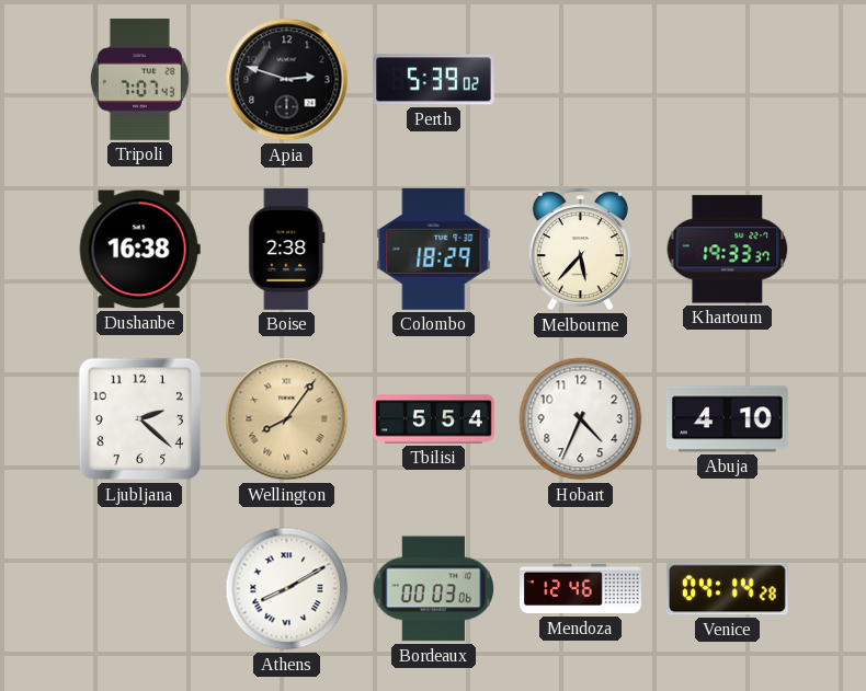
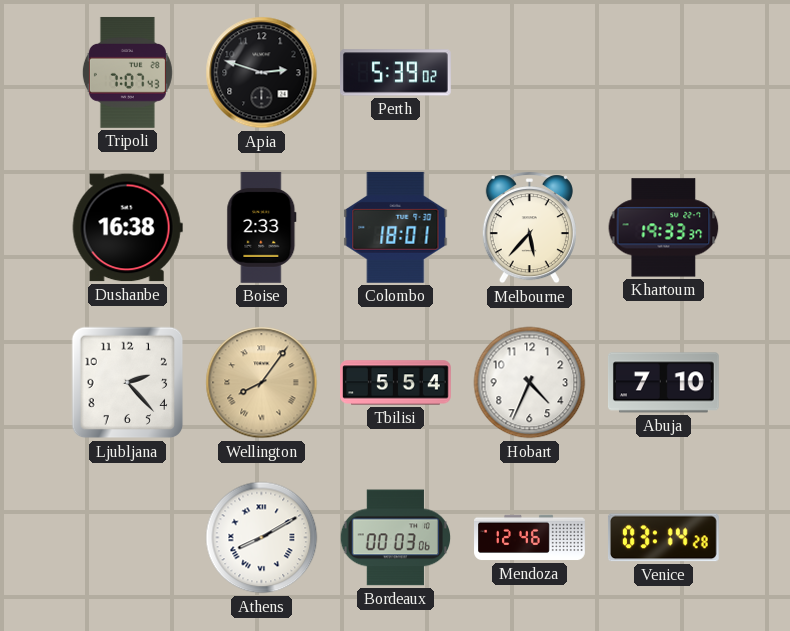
Boise: 2:38 -> 2:33 (262, 227)
Colombo: 18:29 -> 18:01 (396, 227)
Ljubljana: 2:22 -> 2:23 (128, 383)
Abuja: 4:10 -> 7:10 (663, 383)
Venice: 04:14 -> 03:14 (663, 538)
